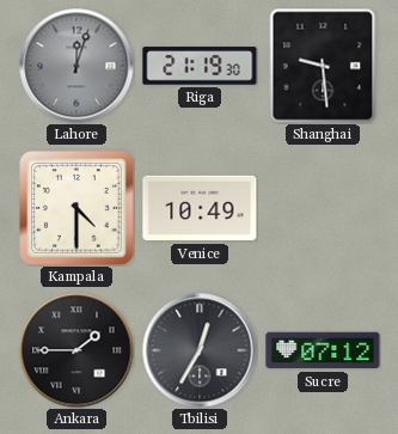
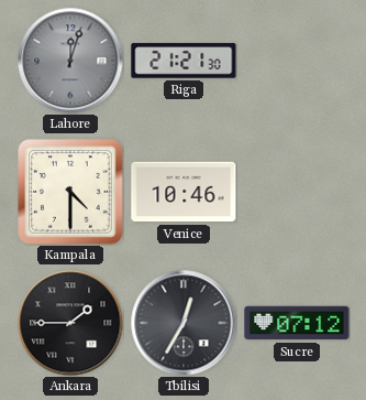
Riga: 21:19 -> 21:21 (184, 61)
Shanghai: 9:29 -> none (323, 66)
Venice: 10:49 -> 10:46 (184, 192)
